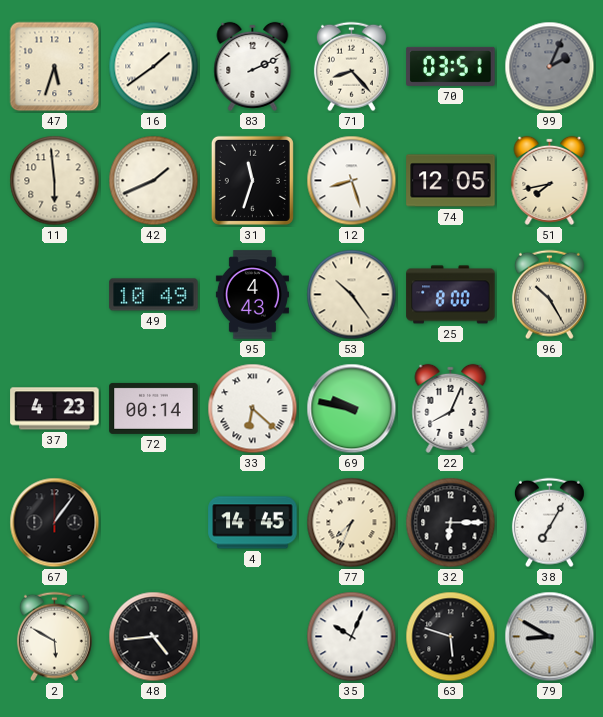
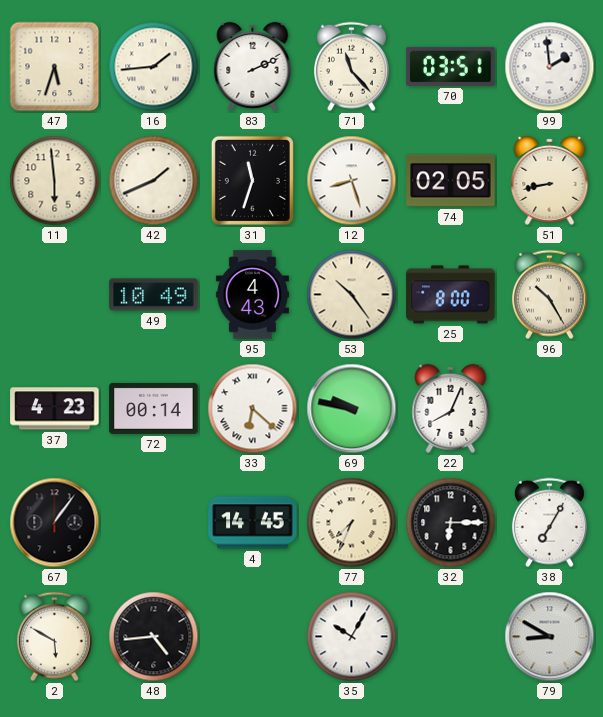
16: 1:39 -> 1:44 (154, 67)
71: 8:23 -> 11:23 (351, 67)
99: 2:04 -> 1:59 (550, 67)
99 dial: grey -> white (550, 67)
74: 12:05 -> 02:05 (451, 181)
51: 7:43 -> 8:43 (550, 180)
35: 10:04 -> 10:05 (352, 637)
63: 5:48 -> none (451, 637)
